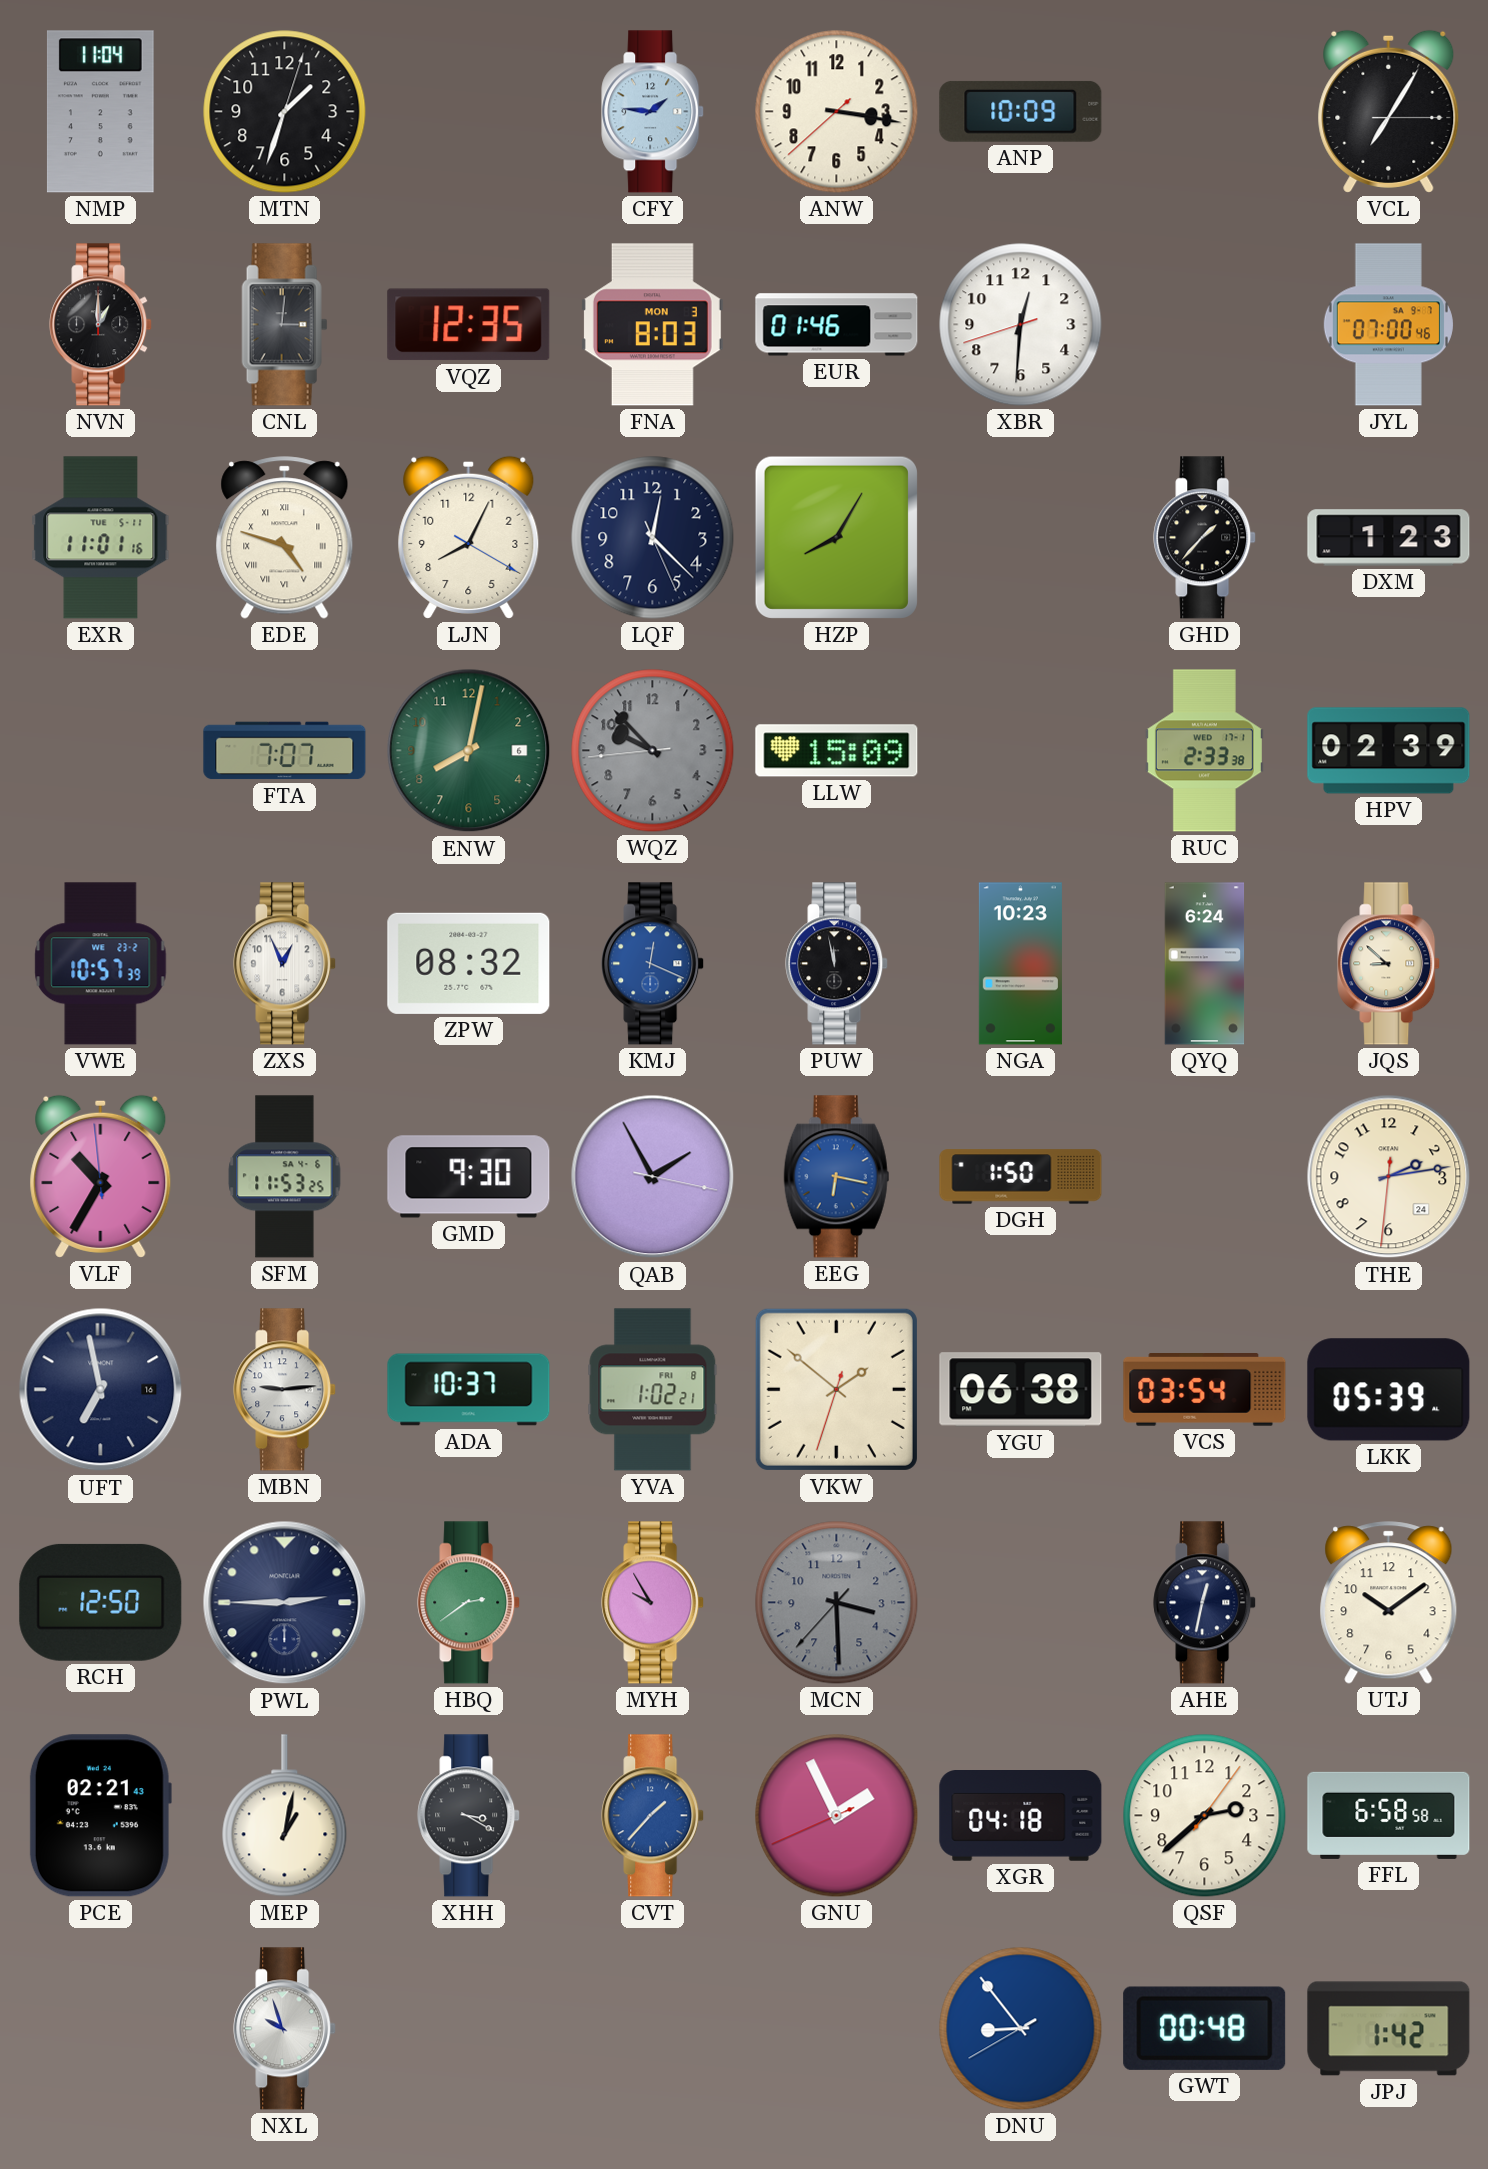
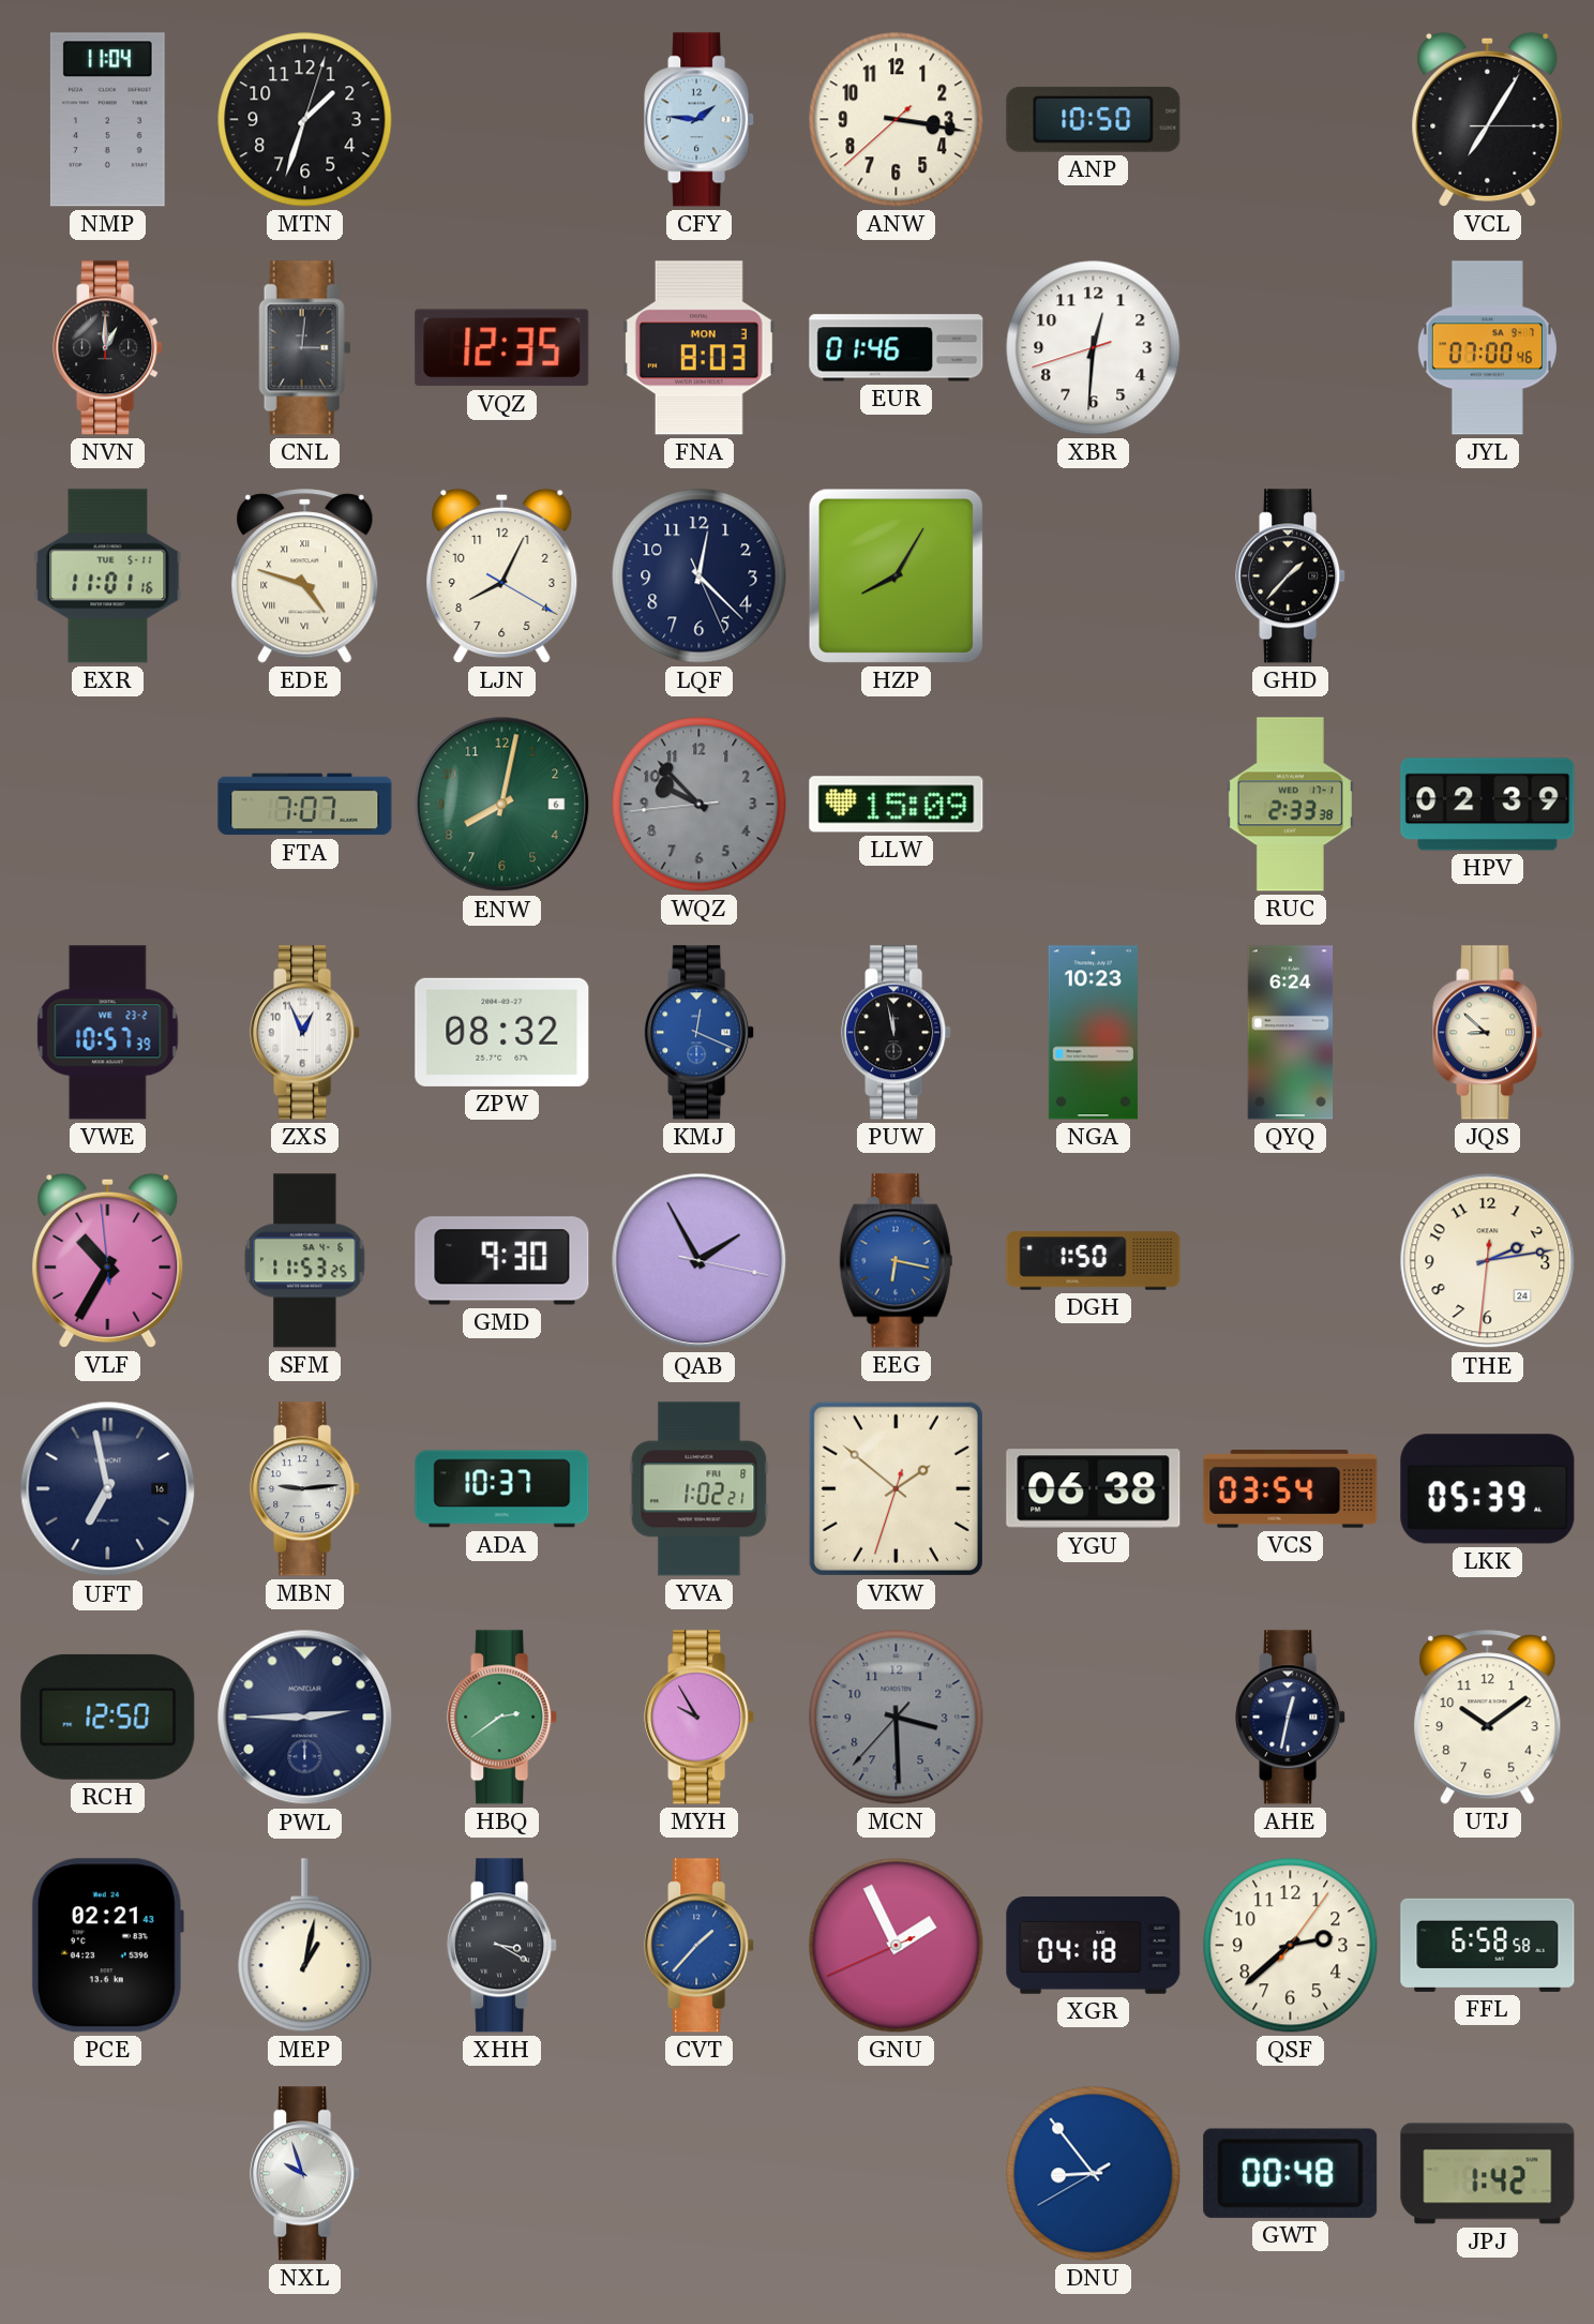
ANP: 10:09 -> 10:50 (1094, 119)
DXM: 1:23 -> none (1389, 538)
